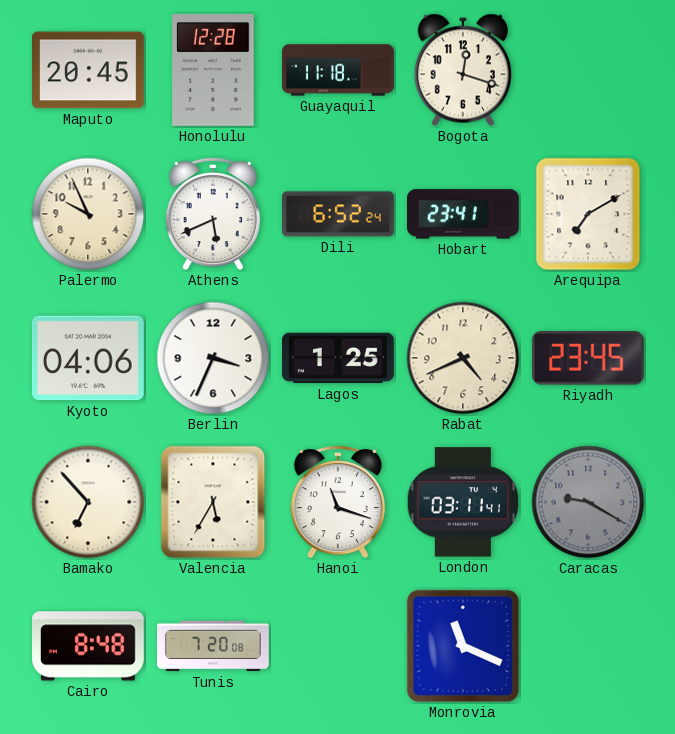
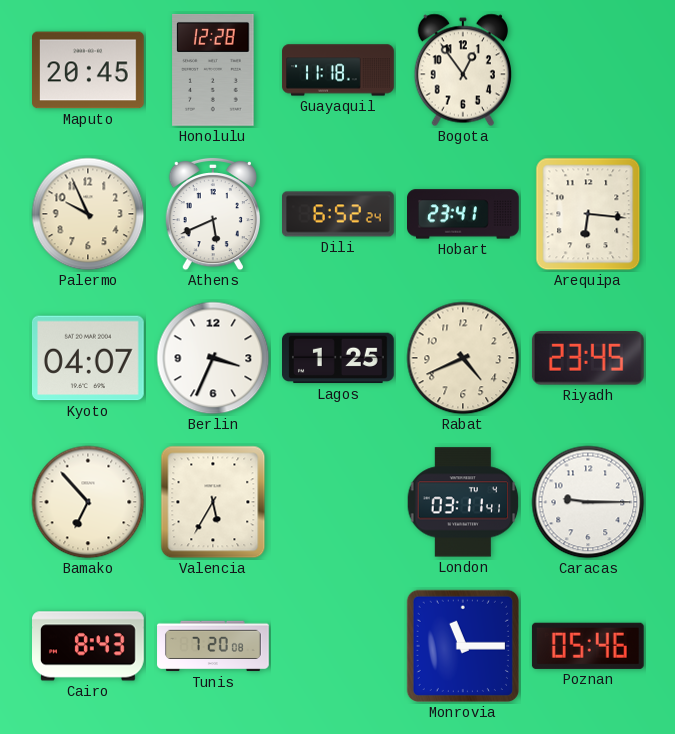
Bogota: 12:18 -> 12:54 (463, 70)
Arequipa: 7:10 -> 6:16 (588, 214)
Kyoto: 04:06 -> 04:07 (88, 358)
Hanoi: 11:18 -> none (338, 502)
Caracas: 9:20 -> 9:15 (588, 502)
Caracas dial: grey -> white (588, 502)
Cairo: 8:48 -> 8:43 (89, 646)
Monrovia: 11:19 -> 11:15 (463, 646)
Poznan: none -> 05:46 (588, 646)
